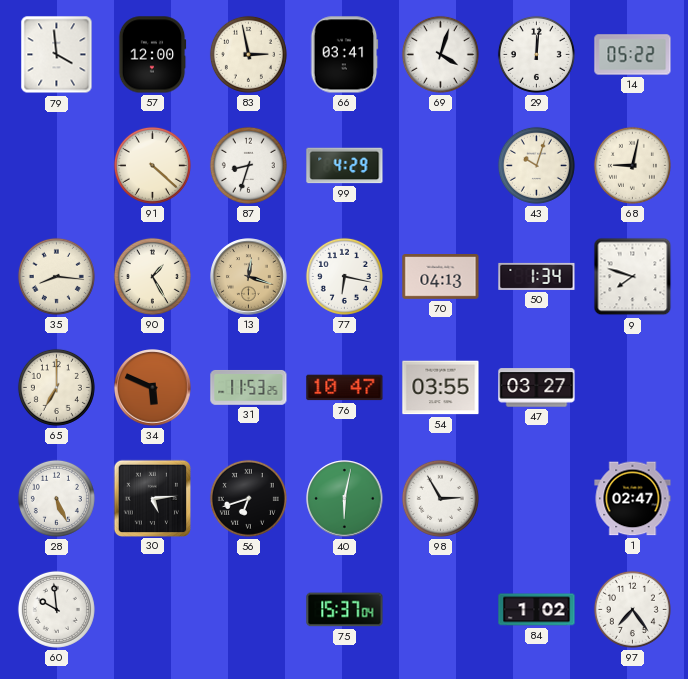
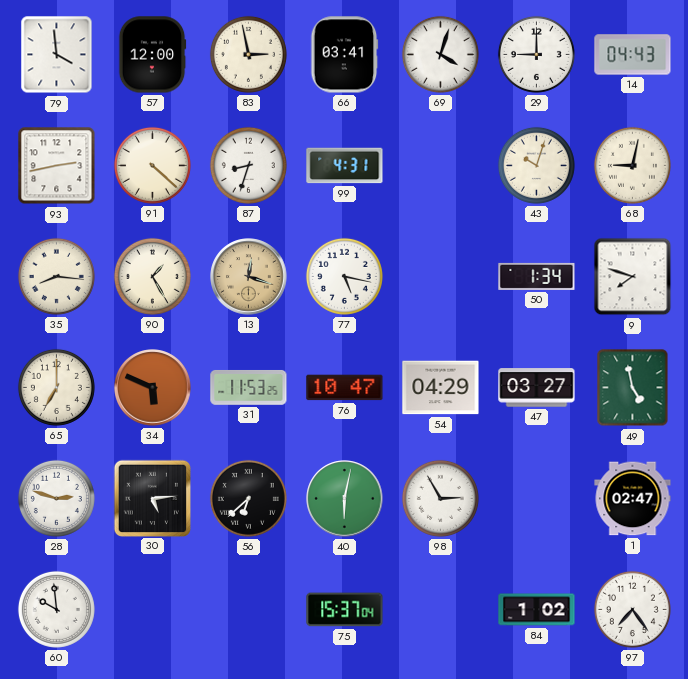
29: 12:01 -> 9:00 (536, 54)
14: 05:22 -> 04:43 (633, 55)
93: none -> 2:43 (57, 166)
99: 4:29 -> 4:31 (345, 166)
77: 6:17 -> 5:17 (344, 276)
70: 04:13 -> none (441, 277)
54: 03:55 -> 04:29 (441, 388)
49: none -> 4:58 (633, 388)
28: 5:26 -> 2:48 (56, 498)
56: 6:42 -> 6:38 (248, 498)
